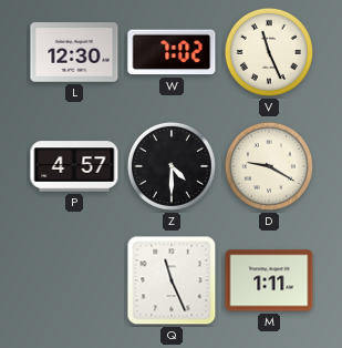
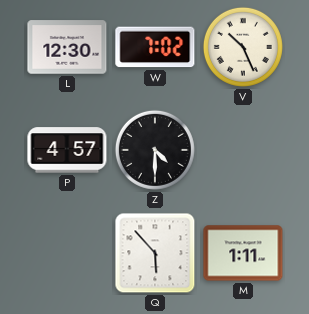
V: 11:26 -> 10:26 (243, 47)
D: 9:20 -> none (269, 166)
Q: 11:26 -> 5:53 (155, 253)
